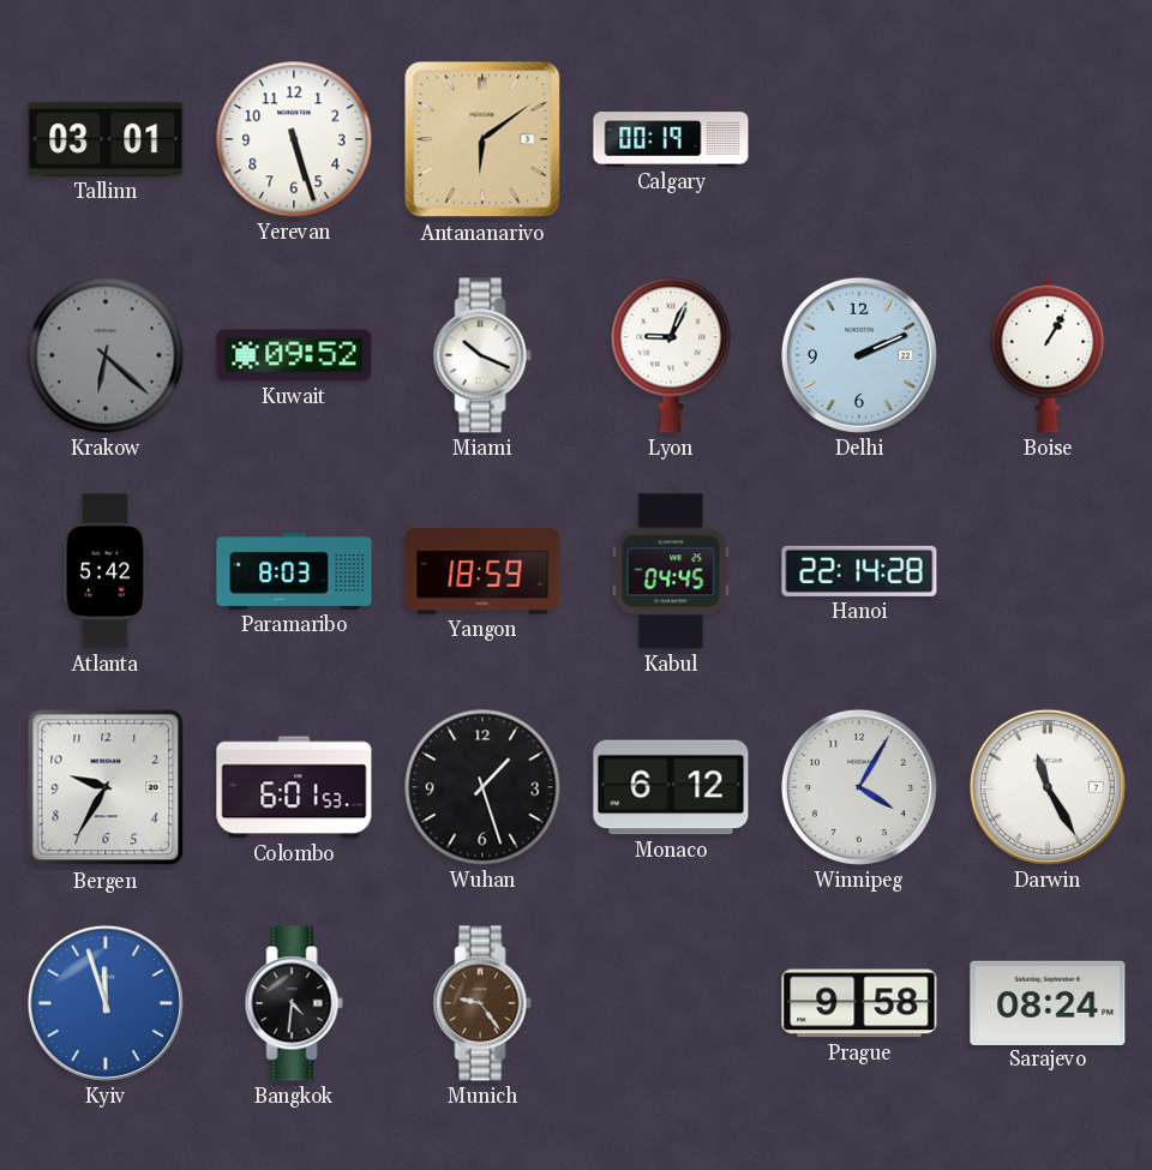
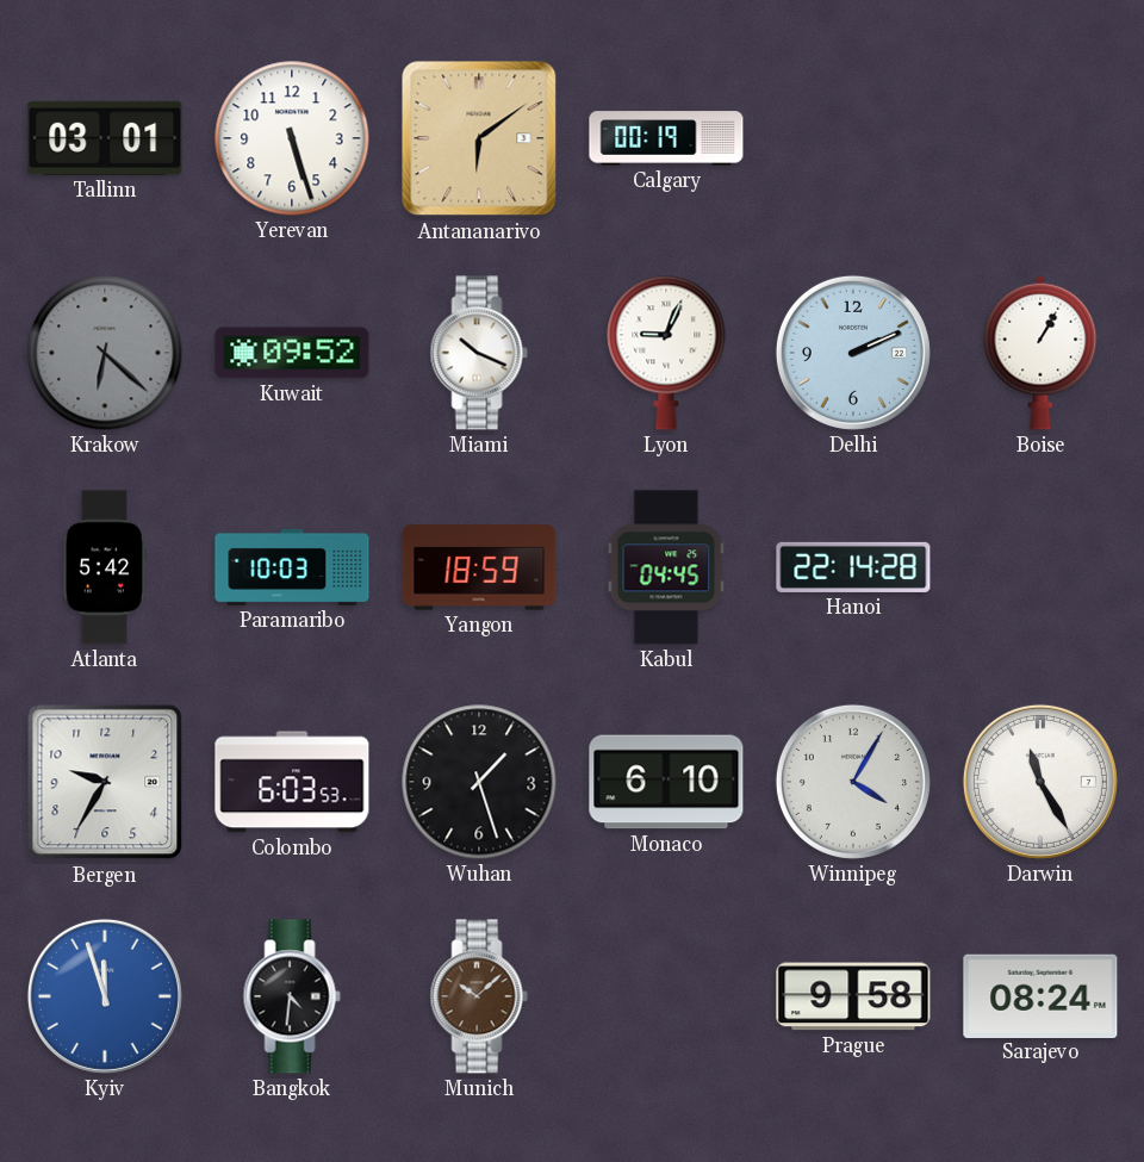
Paramaribo: 8:03 -> 10:03 (292, 567)
Colombo: 6:01 -> 6:03 (292, 782)
Monaco: 6:12 -> 6:10 (666, 782)
Munich: 9:24 -> 10:08 (479, 996)
